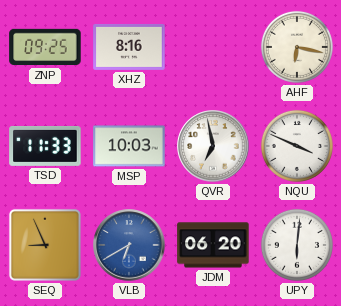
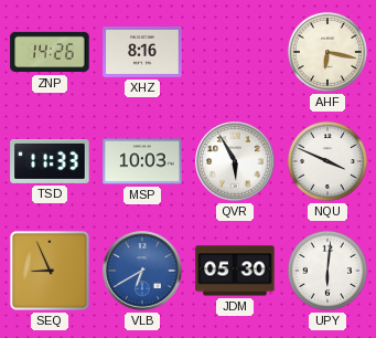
ZNP: 09:25 -> 14:26 (50, 52)
QVR: 6:58 -> 5:55 (235, 161)
JDM: 06:20 -> 05:30 (235, 271)
